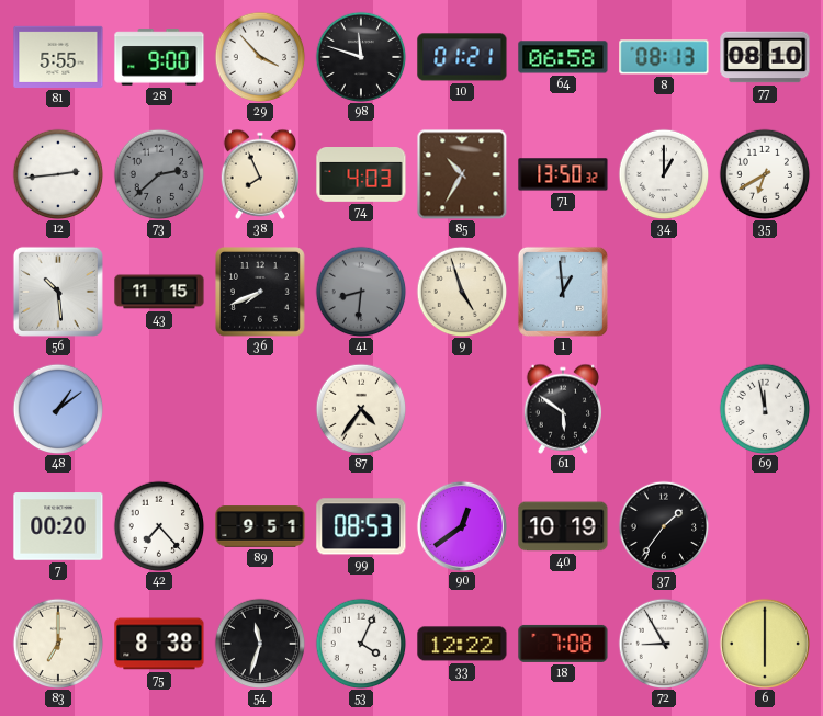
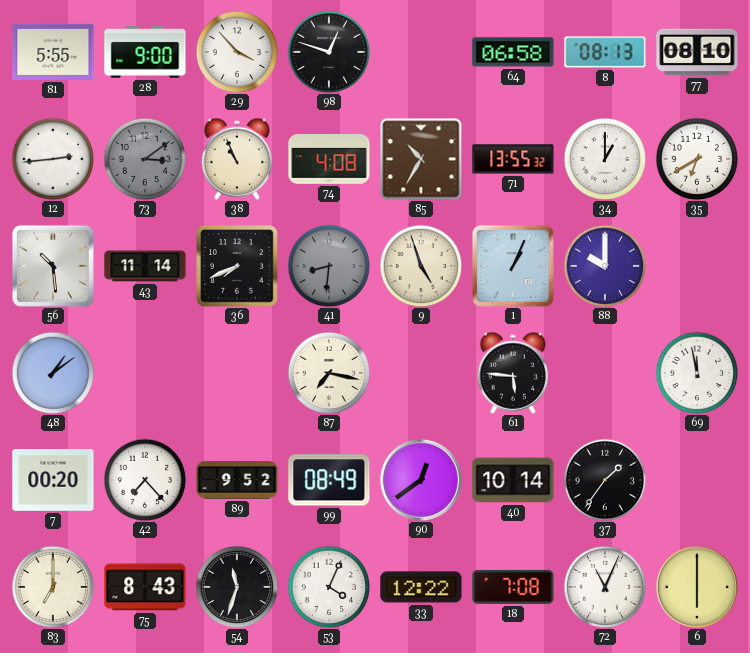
98: 11:48 -> 12:48 (329, 52)
10: 01:21 -> none (462, 57)
73: 2:38 -> 3:09 (145, 159)
38: 7:56 -> 10:56 (236, 159)
74: 4:03 -> 4:08 (329, 160)
71: 13:50 -> 13:55 (513, 159)
43: 11:15 -> 11:14 (145, 266)
1: 12:59 -> 1:04 (513, 266)
88: none -> 10:00 (605, 266)
87: 4:36 -> 7:17 (329, 373)
61: 5:51 -> 5:46 (512, 373)
89: 9:51 -> 9:52 (237, 480)
99: 08:53 -> 08:49 (329, 480)
40: 10:19 -> 10:14 (513, 480)
75: 8:38 -> 8:43 (145, 587)
72: 8:55 -> 11:04 (605, 587)
